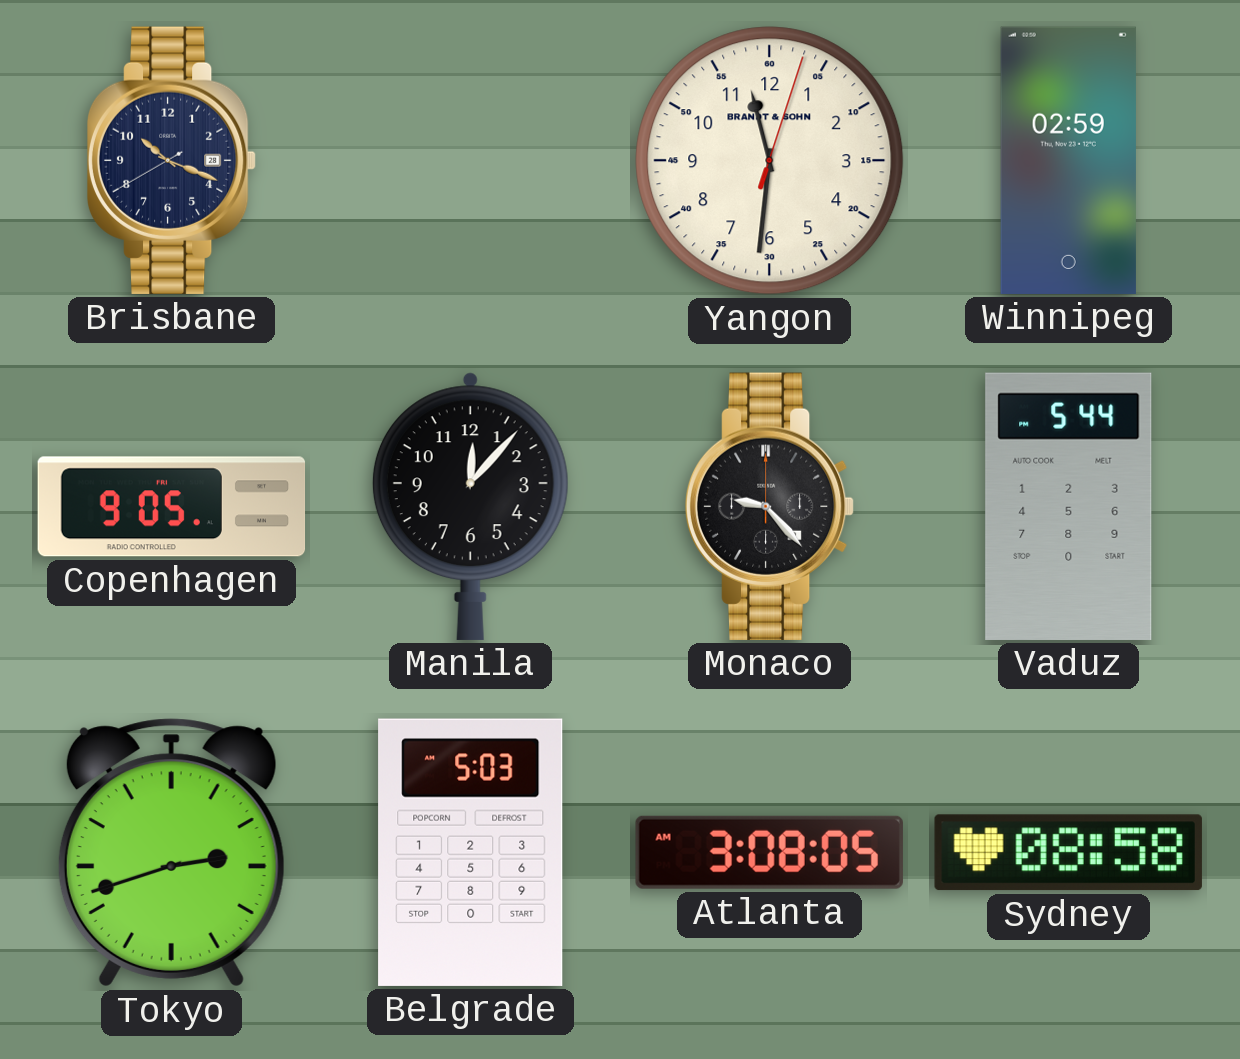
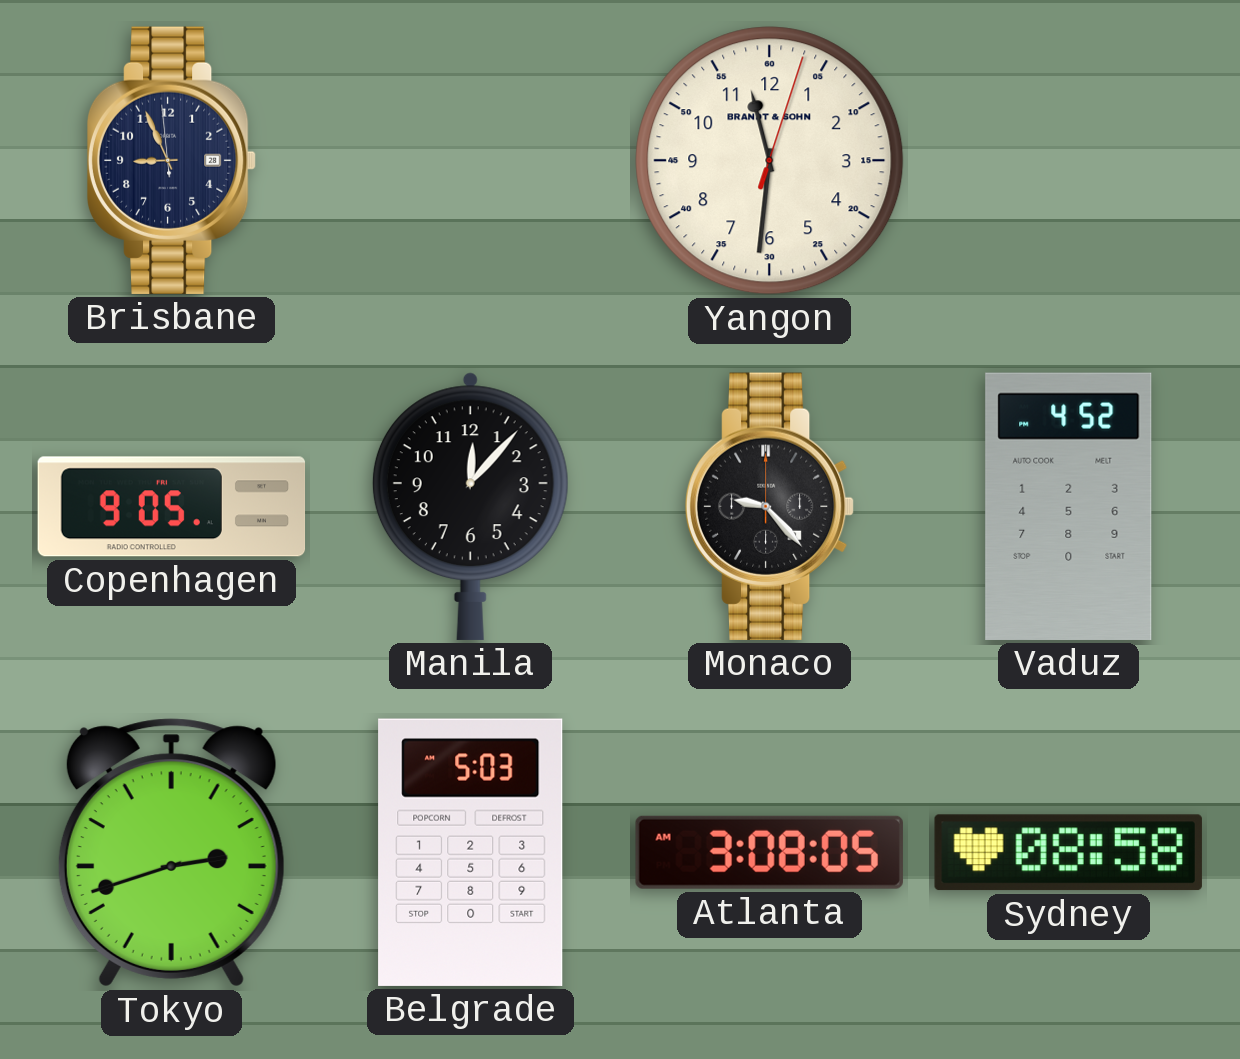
Brisbane: 10:18 -> 8:55 (172, 160)
Winnipeg: 02:59 -> none (1068, 160)
Vaduz: 5:44 -> 4:52 (1069, 506)
